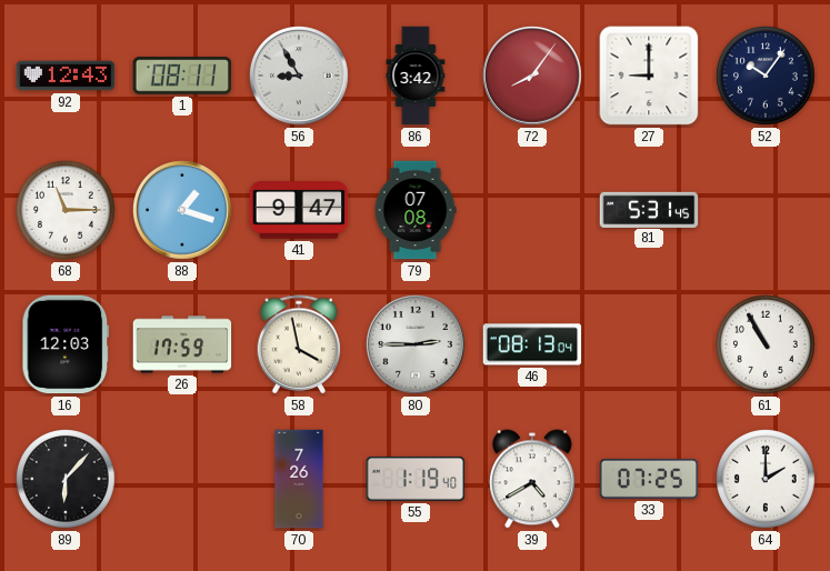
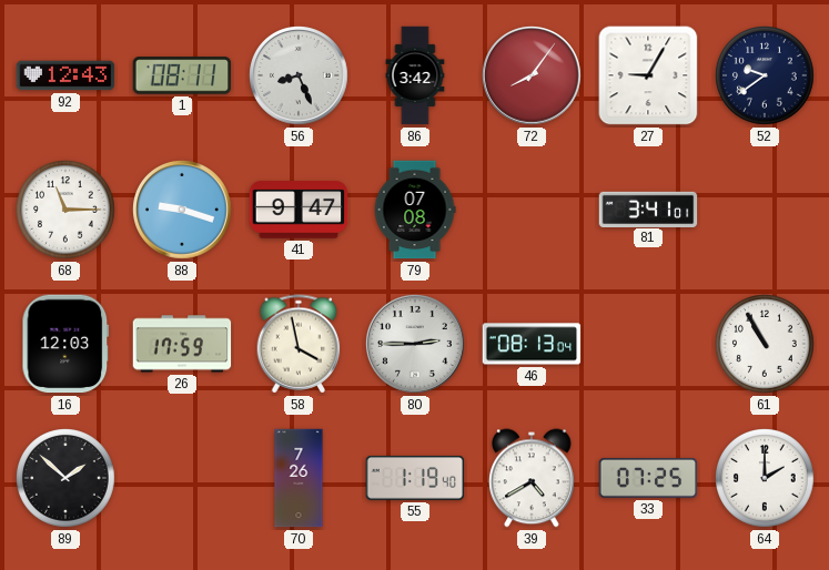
56: 8:55 -> 8:26 (300, 77)
27: 9:00 -> 9:05 (648, 75)
52: 10:06 -> 9:39 (766, 77)
88: 1:18 -> 9:18 (183, 211)
81: 5:31 -> 3:41 (648, 208)
89: 6:07 -> 1:52 (67, 479)
